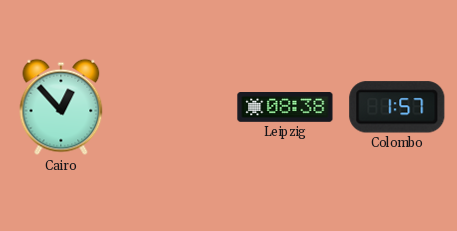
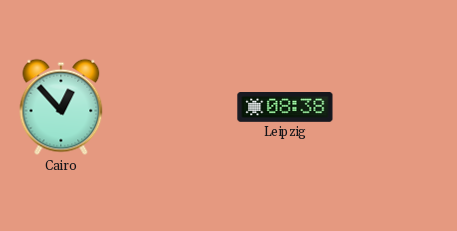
Colombo: 1:57 -> none (397, 107)
